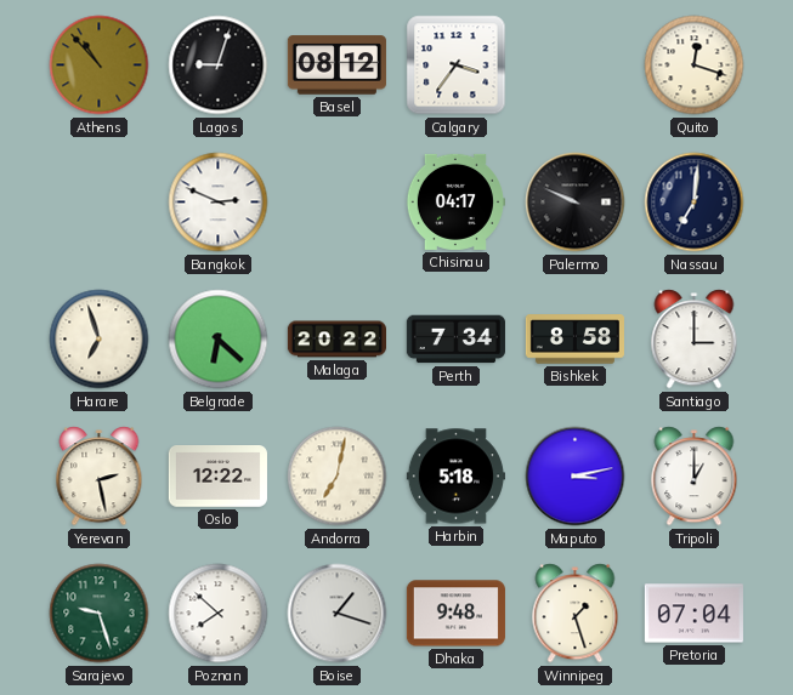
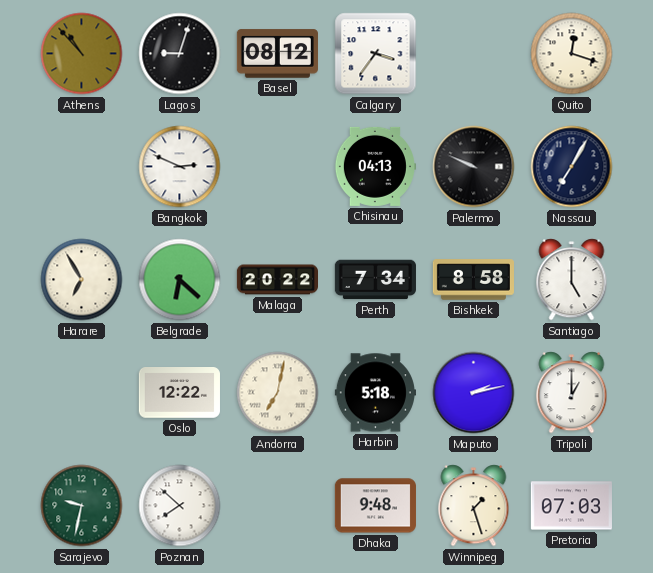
Chisinau: 04:17 -> 04:13 (375, 166)
Nassau: 7:01 -> 7:05 (572, 167)
Harare: 6:57 -> 6:55 (82, 280)
Santiago: 3:00 -> 5:00 (572, 280)
Yerevan: 2:28 -> none (100, 477)
Maputo: 3:13 -> 2:13 (474, 393)
Sarajevo: 9:27 -> 9:32 (82, 506)
Boise: 1:18 -> none (338, 614)
Pretoria: 07:04 -> 07:03 (571, 506)
